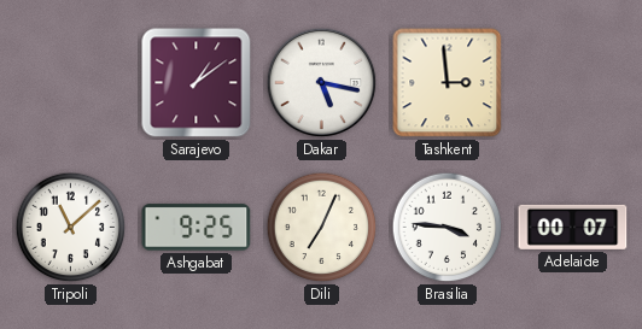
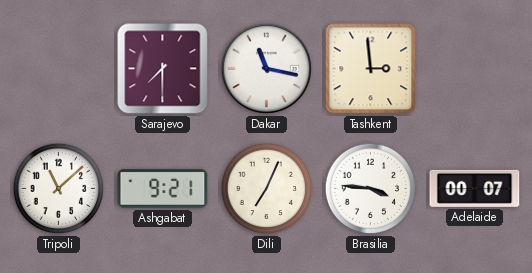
Sarajevo: 1:09 -> 7:30 (163, 69)
Dakar: 5:17 -> 11:17 (267, 69)
Ashgabat: 9:25 -> 9:21 (163, 189)
